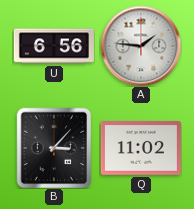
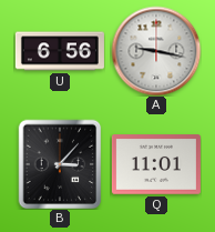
A: 1:46 -> 9:17 (156, 51)
Q: 11:02 -> 11:01 (156, 164)
